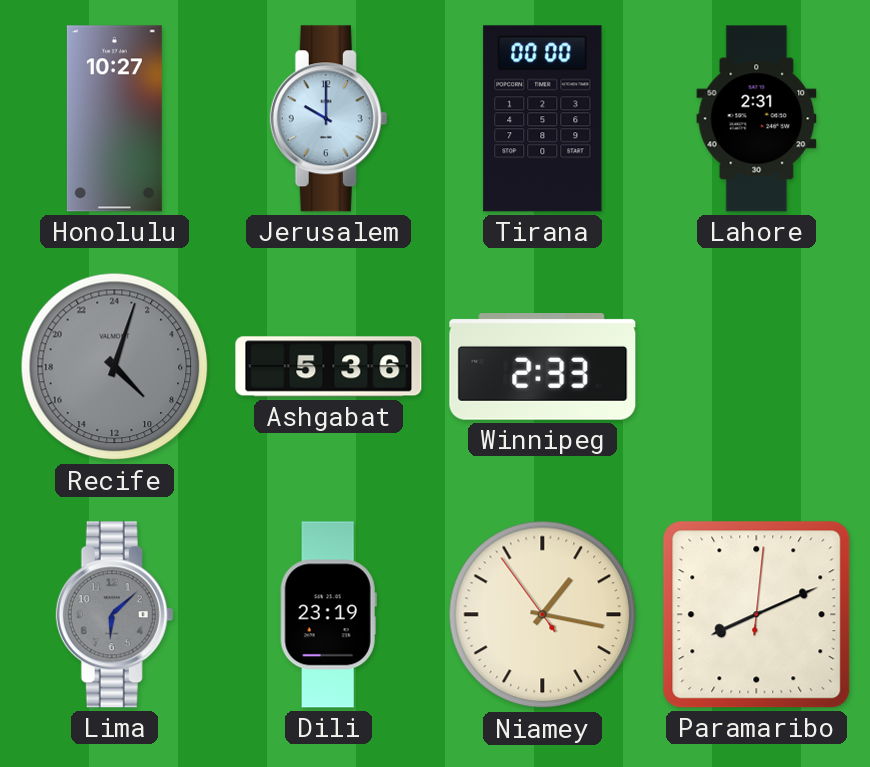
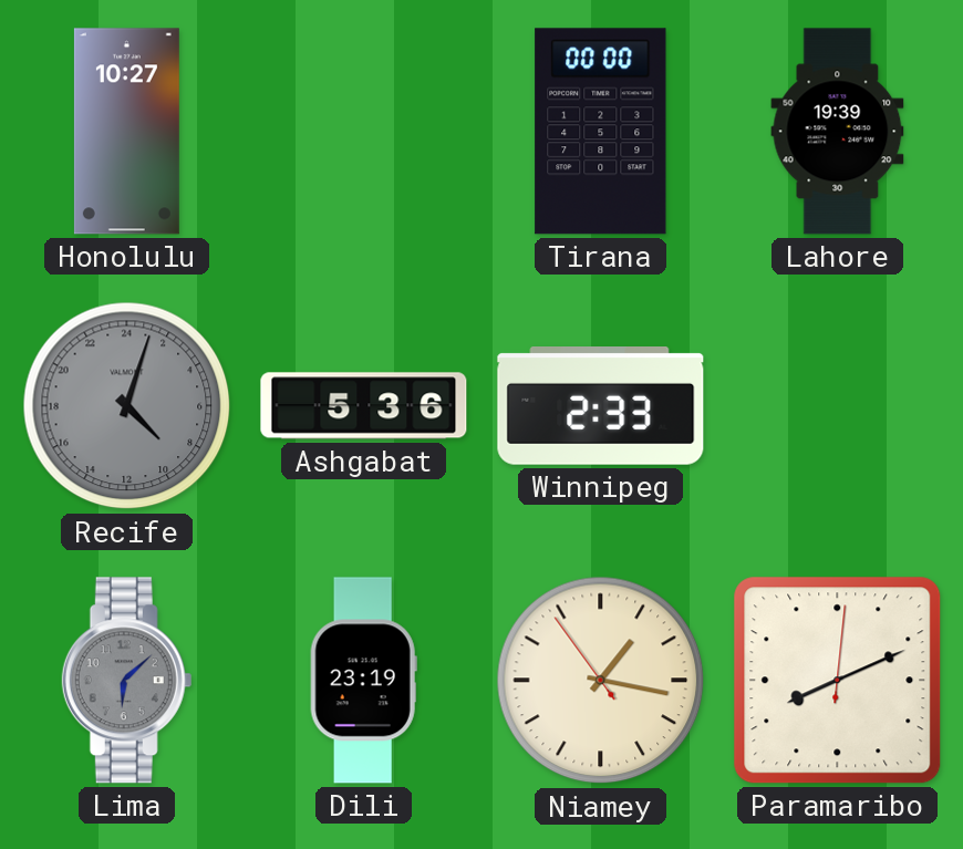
Jerusalem: 10:00 -> none (329, 119)
Lahore: 2:31 -> 19:39 (838, 132)
